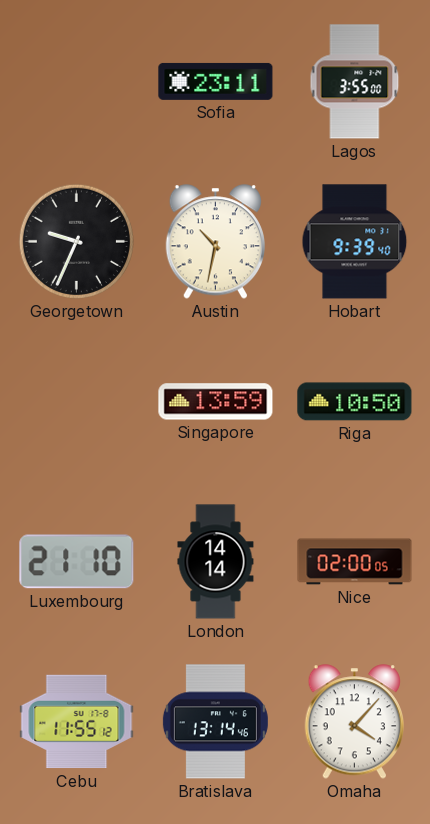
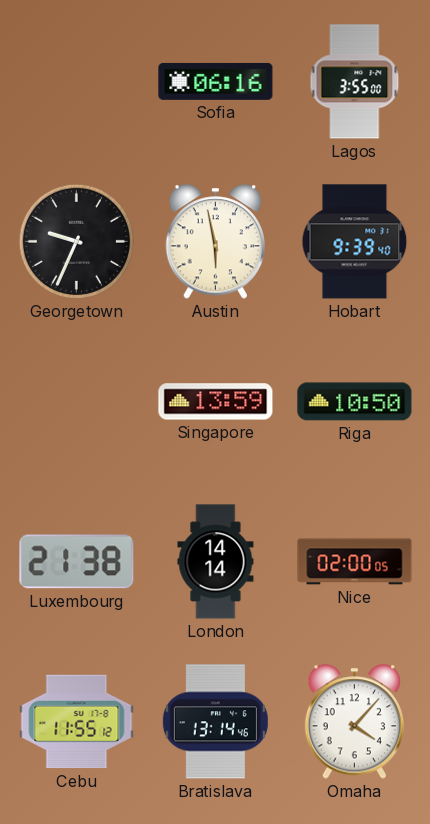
Sofia: 23:11 -> 06:16 (216, 81)
Austin: 10:32 -> 5:58 (215, 242)
Luxembourg: 21:10 -> 21:38 (77, 562)
